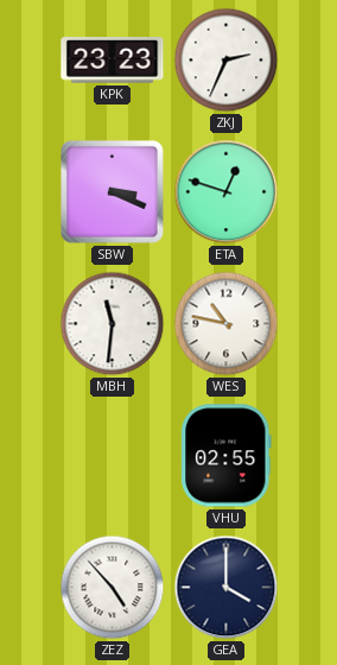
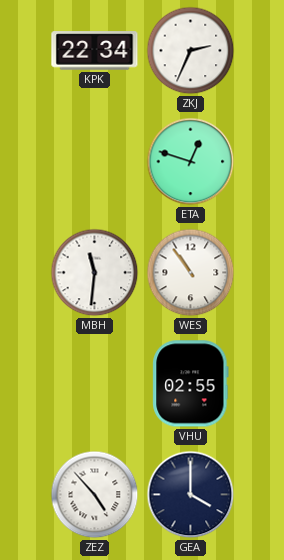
KPK: 23:23 -> 22:34 (95, 51)
SBW: 3:19 -> none (112, 191)
WES: 10:47 -> 10:54 (191, 273)
